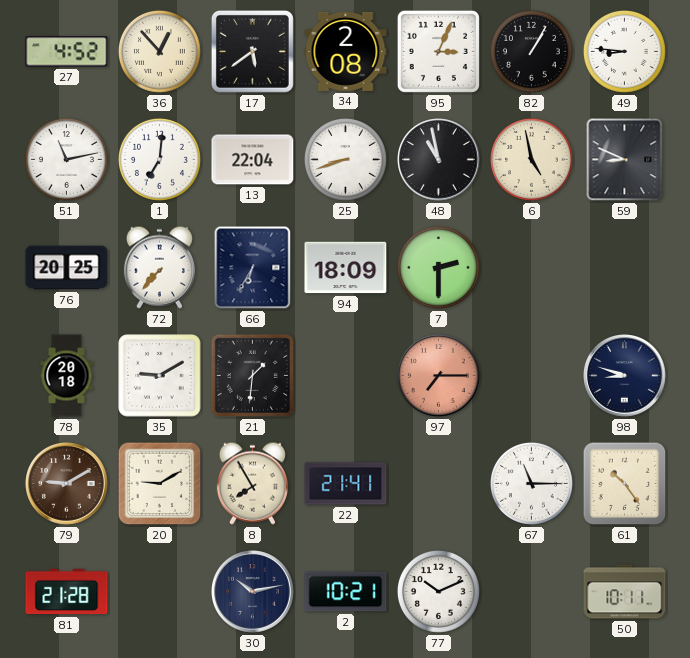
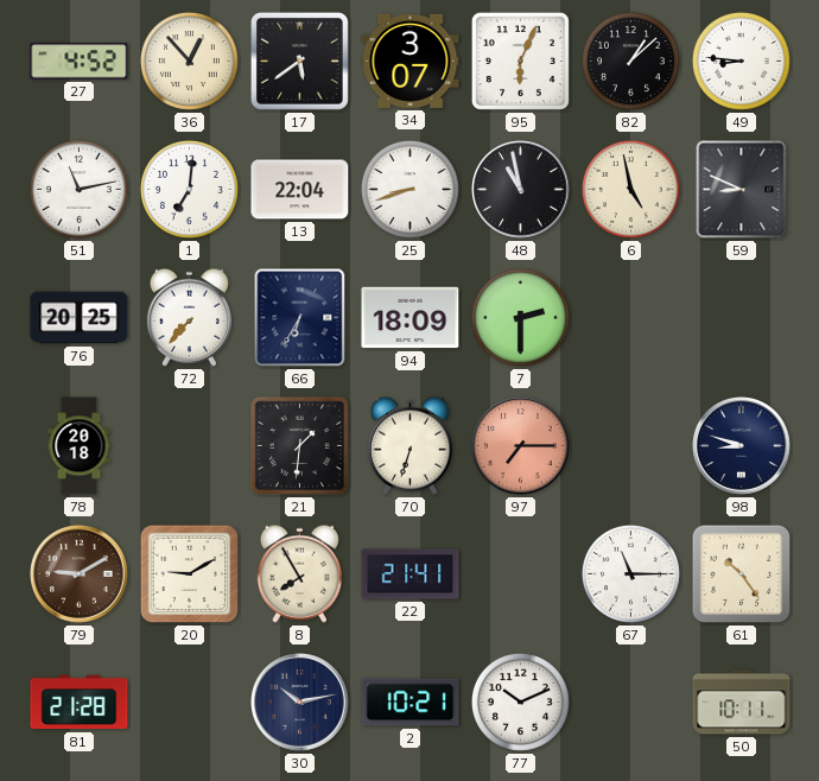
34: 2:08 -> 3:07 (411, 61)
95: 3:04 -> 6:04 (520, 61)
82: 1:05 -> 1:08 (630, 61)
35: 9:10 -> none (160, 376)
70: none -> 6:33 (409, 445)
